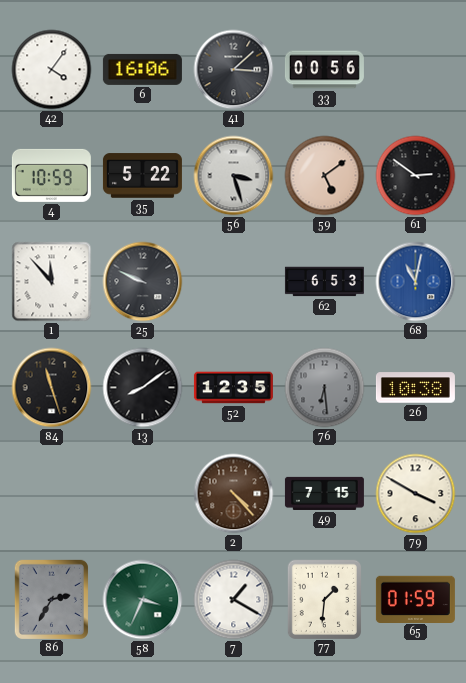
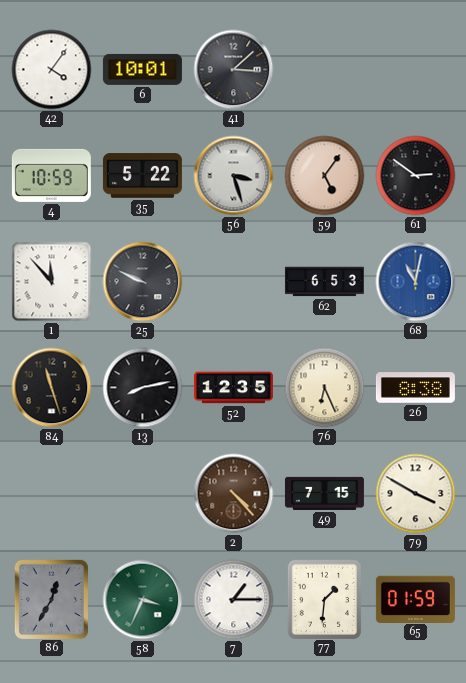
6: 16:06 -> 10:01 (142, 69)
33: 00:56 -> none (324, 70)
59: 5:09 -> 5:06 (325, 176)
13: 8:09 -> 8:13 (143, 388)
76: 6:29 -> 6:26 (325, 388)
76 dial: grey -> cream (325, 388)
26: 10:38 -> 8:38 (415, 388)
86: 2:35 -> 12:35 (51, 599)
7: 1:20 -> 1:15 (234, 600)
